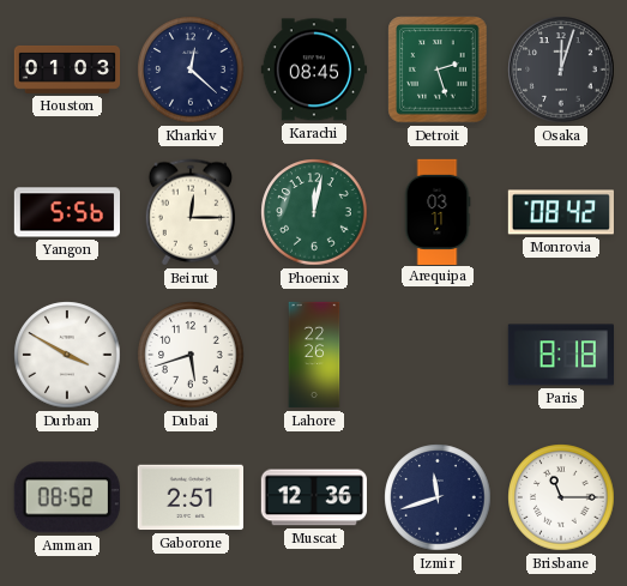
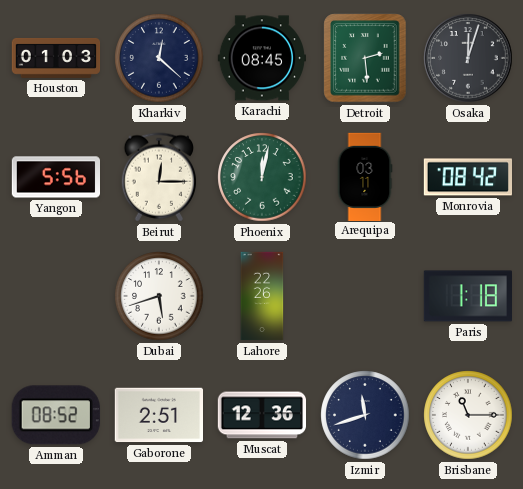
Detroit: 2:27 -> 2:29 (365, 58)
Durban: 3:50 -> none (67, 355)
Paris: 8:18 -> 1:18 (467, 296)
